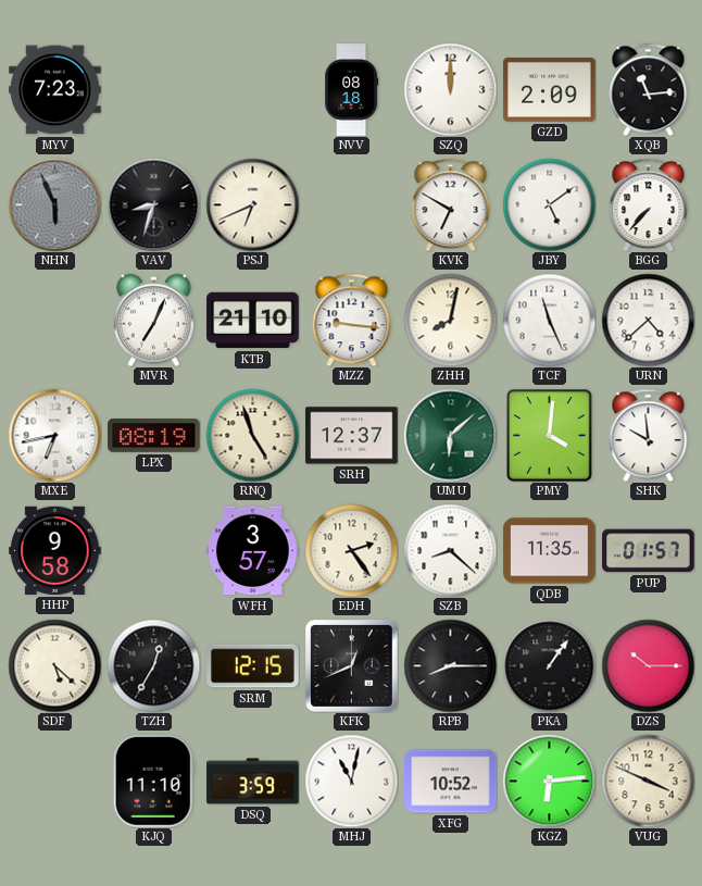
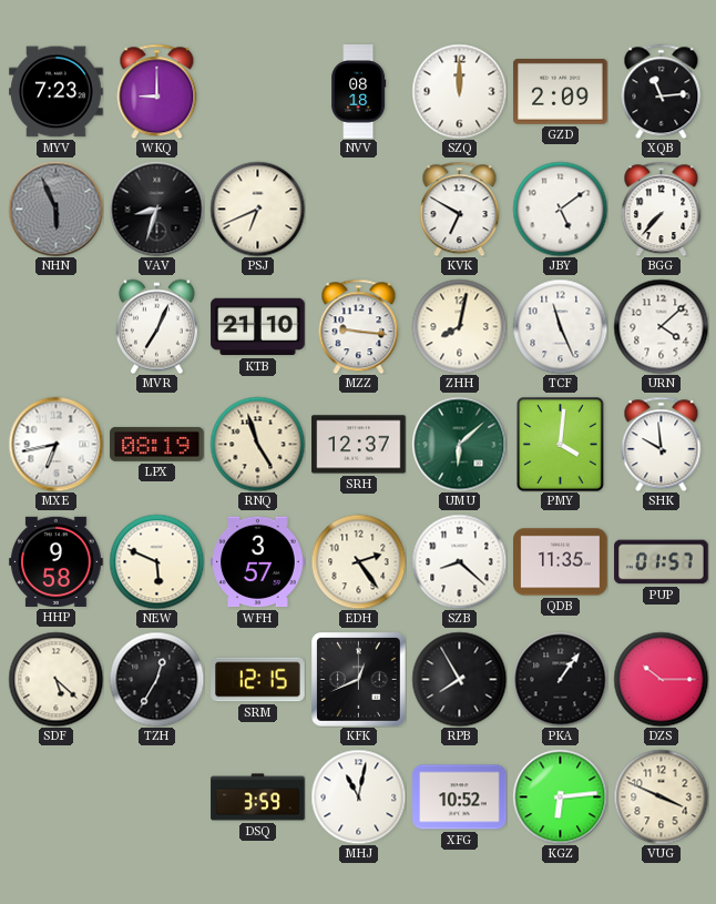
WKQ: none -> 9:00 (157, 91)
URN: 4:38 -> 4:08 (661, 326)
NEW: none -> 5:49 (156, 561)
RPB: 8:15 -> 7:55 (459, 679)
KJQ: 11:10 -> none (153, 782)
